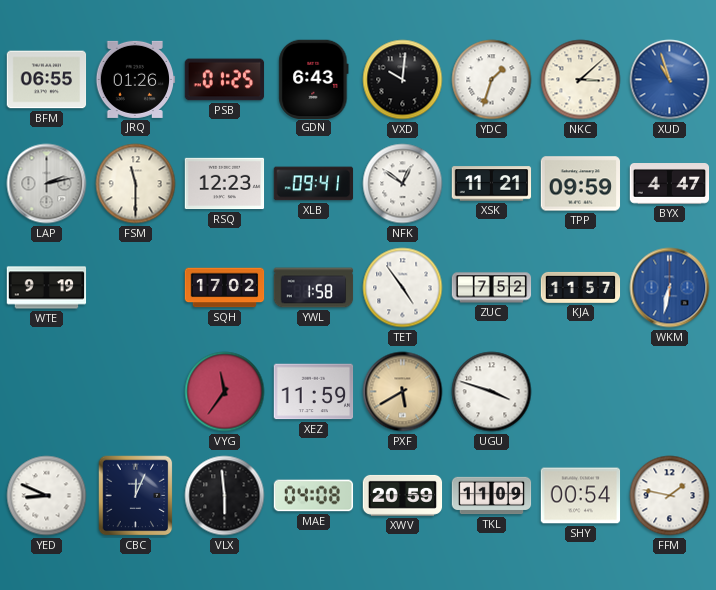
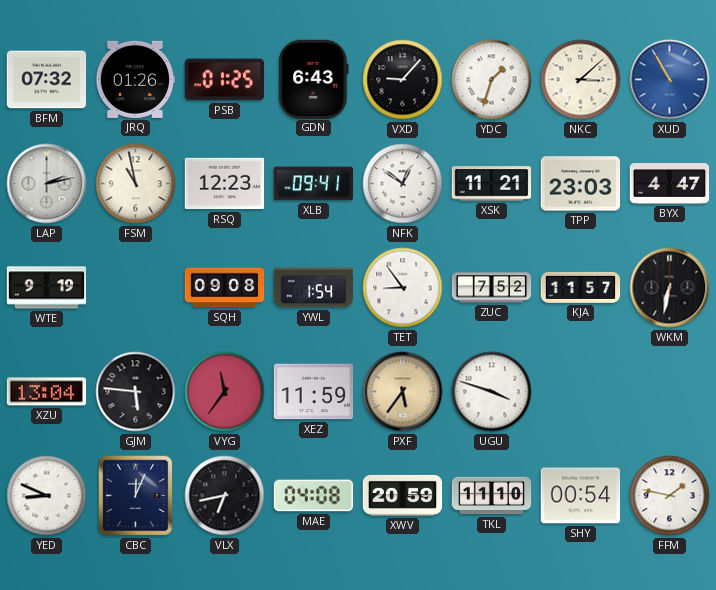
BFM: 06:55 -> 07:32 (47, 80)
VXD: 10:01 -> 9:07 (403, 80)
XUD: 10:57 -> 10:55 (670, 80)
FSM: 11:30 -> 10:58 (136, 184)
TPP: 09:59 -> 23:03 (581, 184)
SQH: 17:02 -> 09:08 (225, 288)
YWL: 1:58 -> 1:54 (314, 288)
TET: 4:54 -> 8:54 (403, 288)
WKM dial: blue -> black (670, 288)
XZU: none -> 13:04 (47, 392)
GJM: none -> 5:46 (136, 392)
PXF: 5:40 -> 5:36 (403, 392)
VLX: 5:59 -> 6:43 (225, 496)
TKL: 11:09 -> 11:10 (492, 496)
